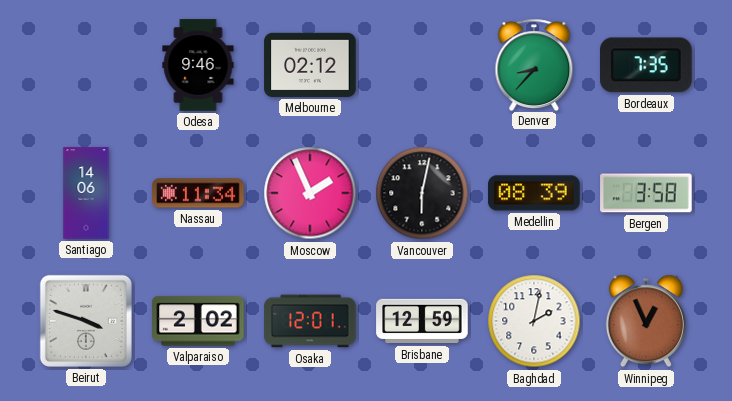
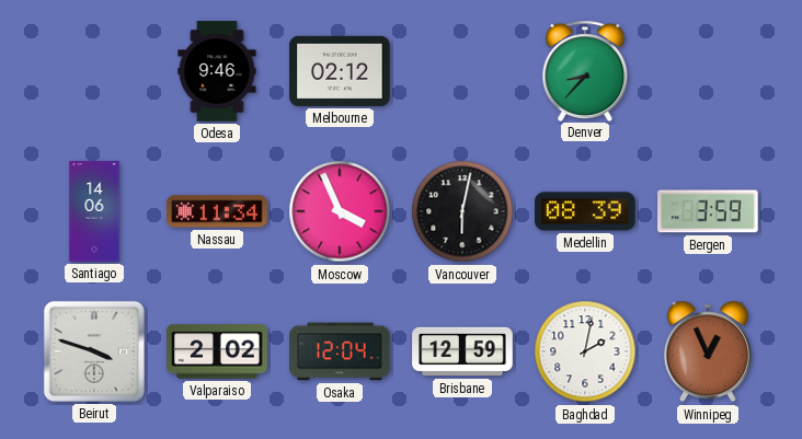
Bordeaux: 7:35 -> none (647, 65)
Moscow: 1:56 -> 3:56 (340, 211)
Bergen: 3:58 -> 3:59 (708, 211)
Osaka: 12:01 -> 12:04 (340, 351)
